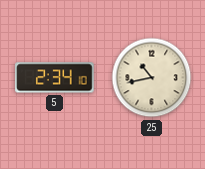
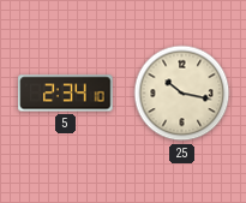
25: 10:43 -> 10:17 (182, 94)
